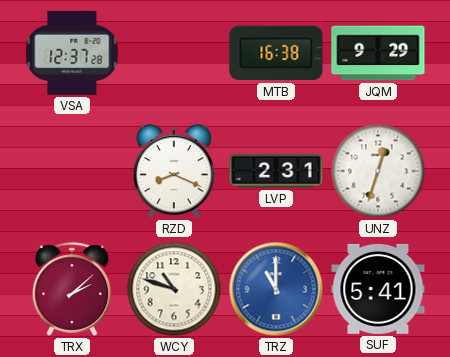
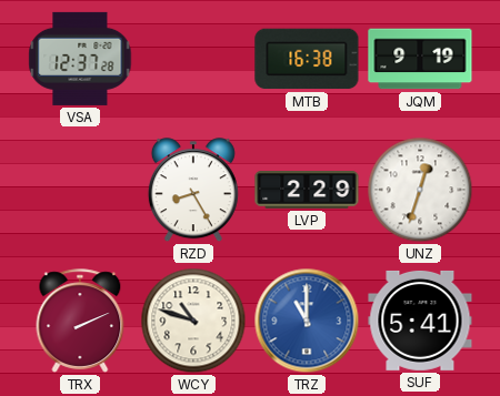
JQM: 9:29 -> 9:19 (420, 59)
RZD: 8:19 -> 8:25 (193, 191)
LVP: 2:31 -> 2:29 (307, 190)
TRX: 2:08 -> 2:11 (80, 321)
